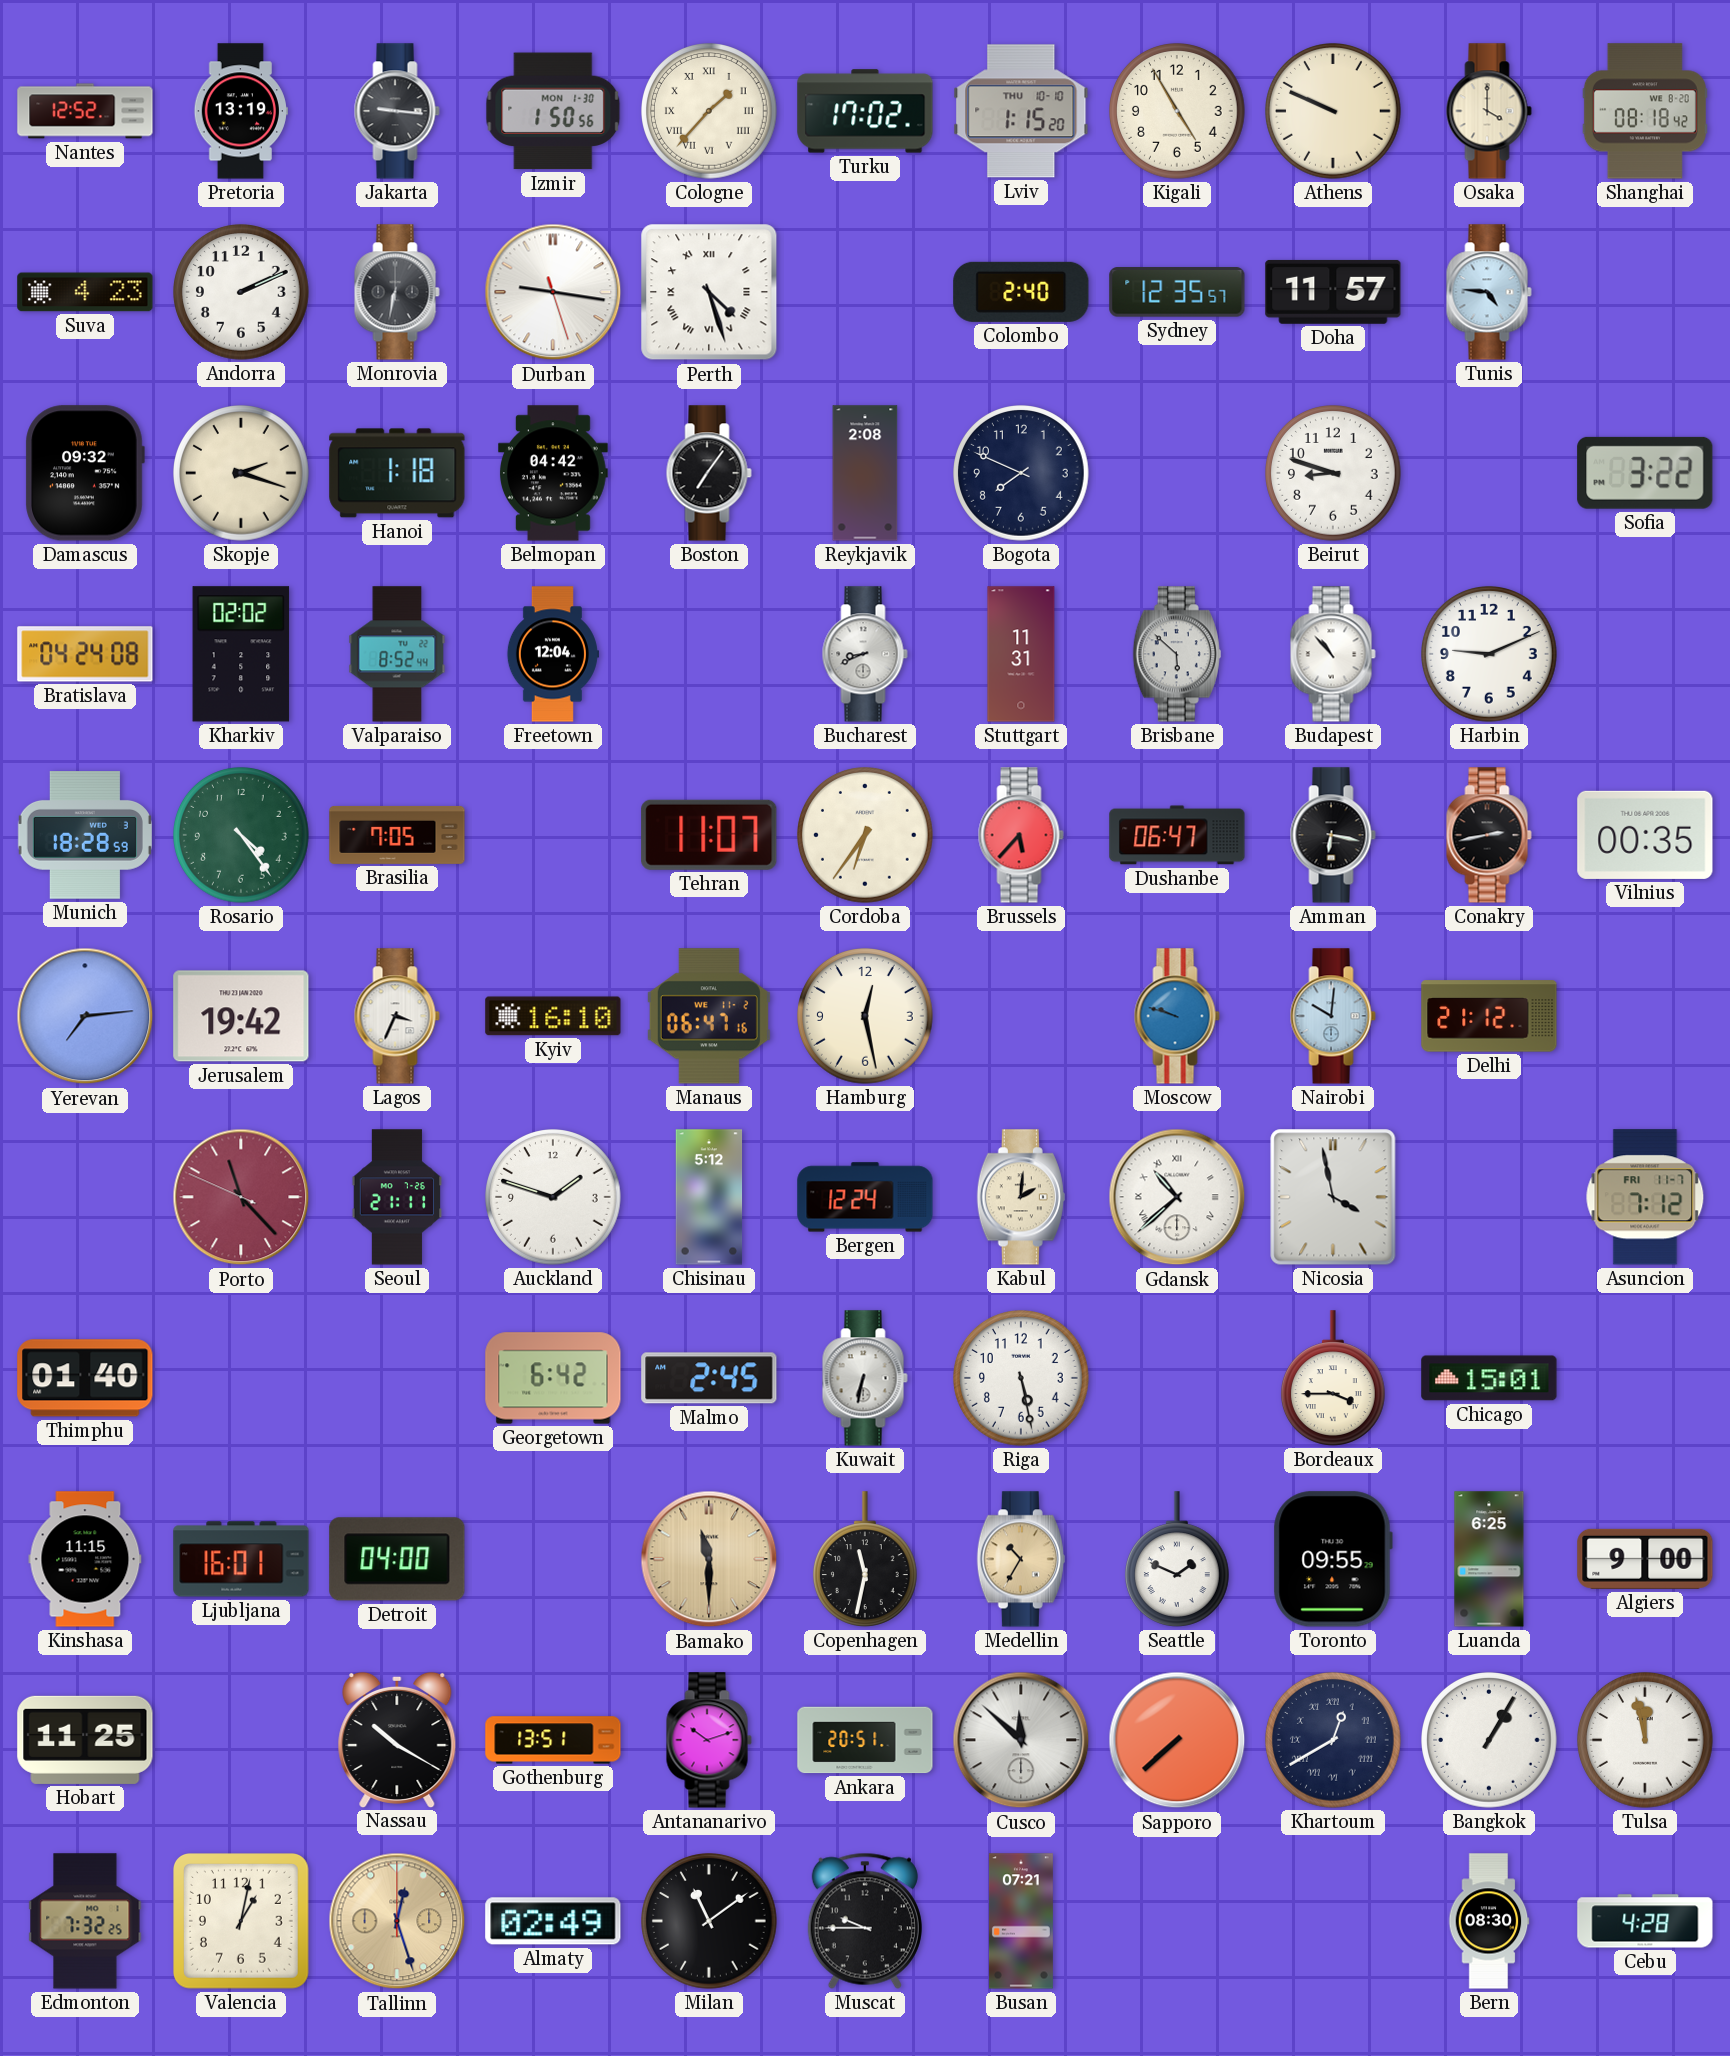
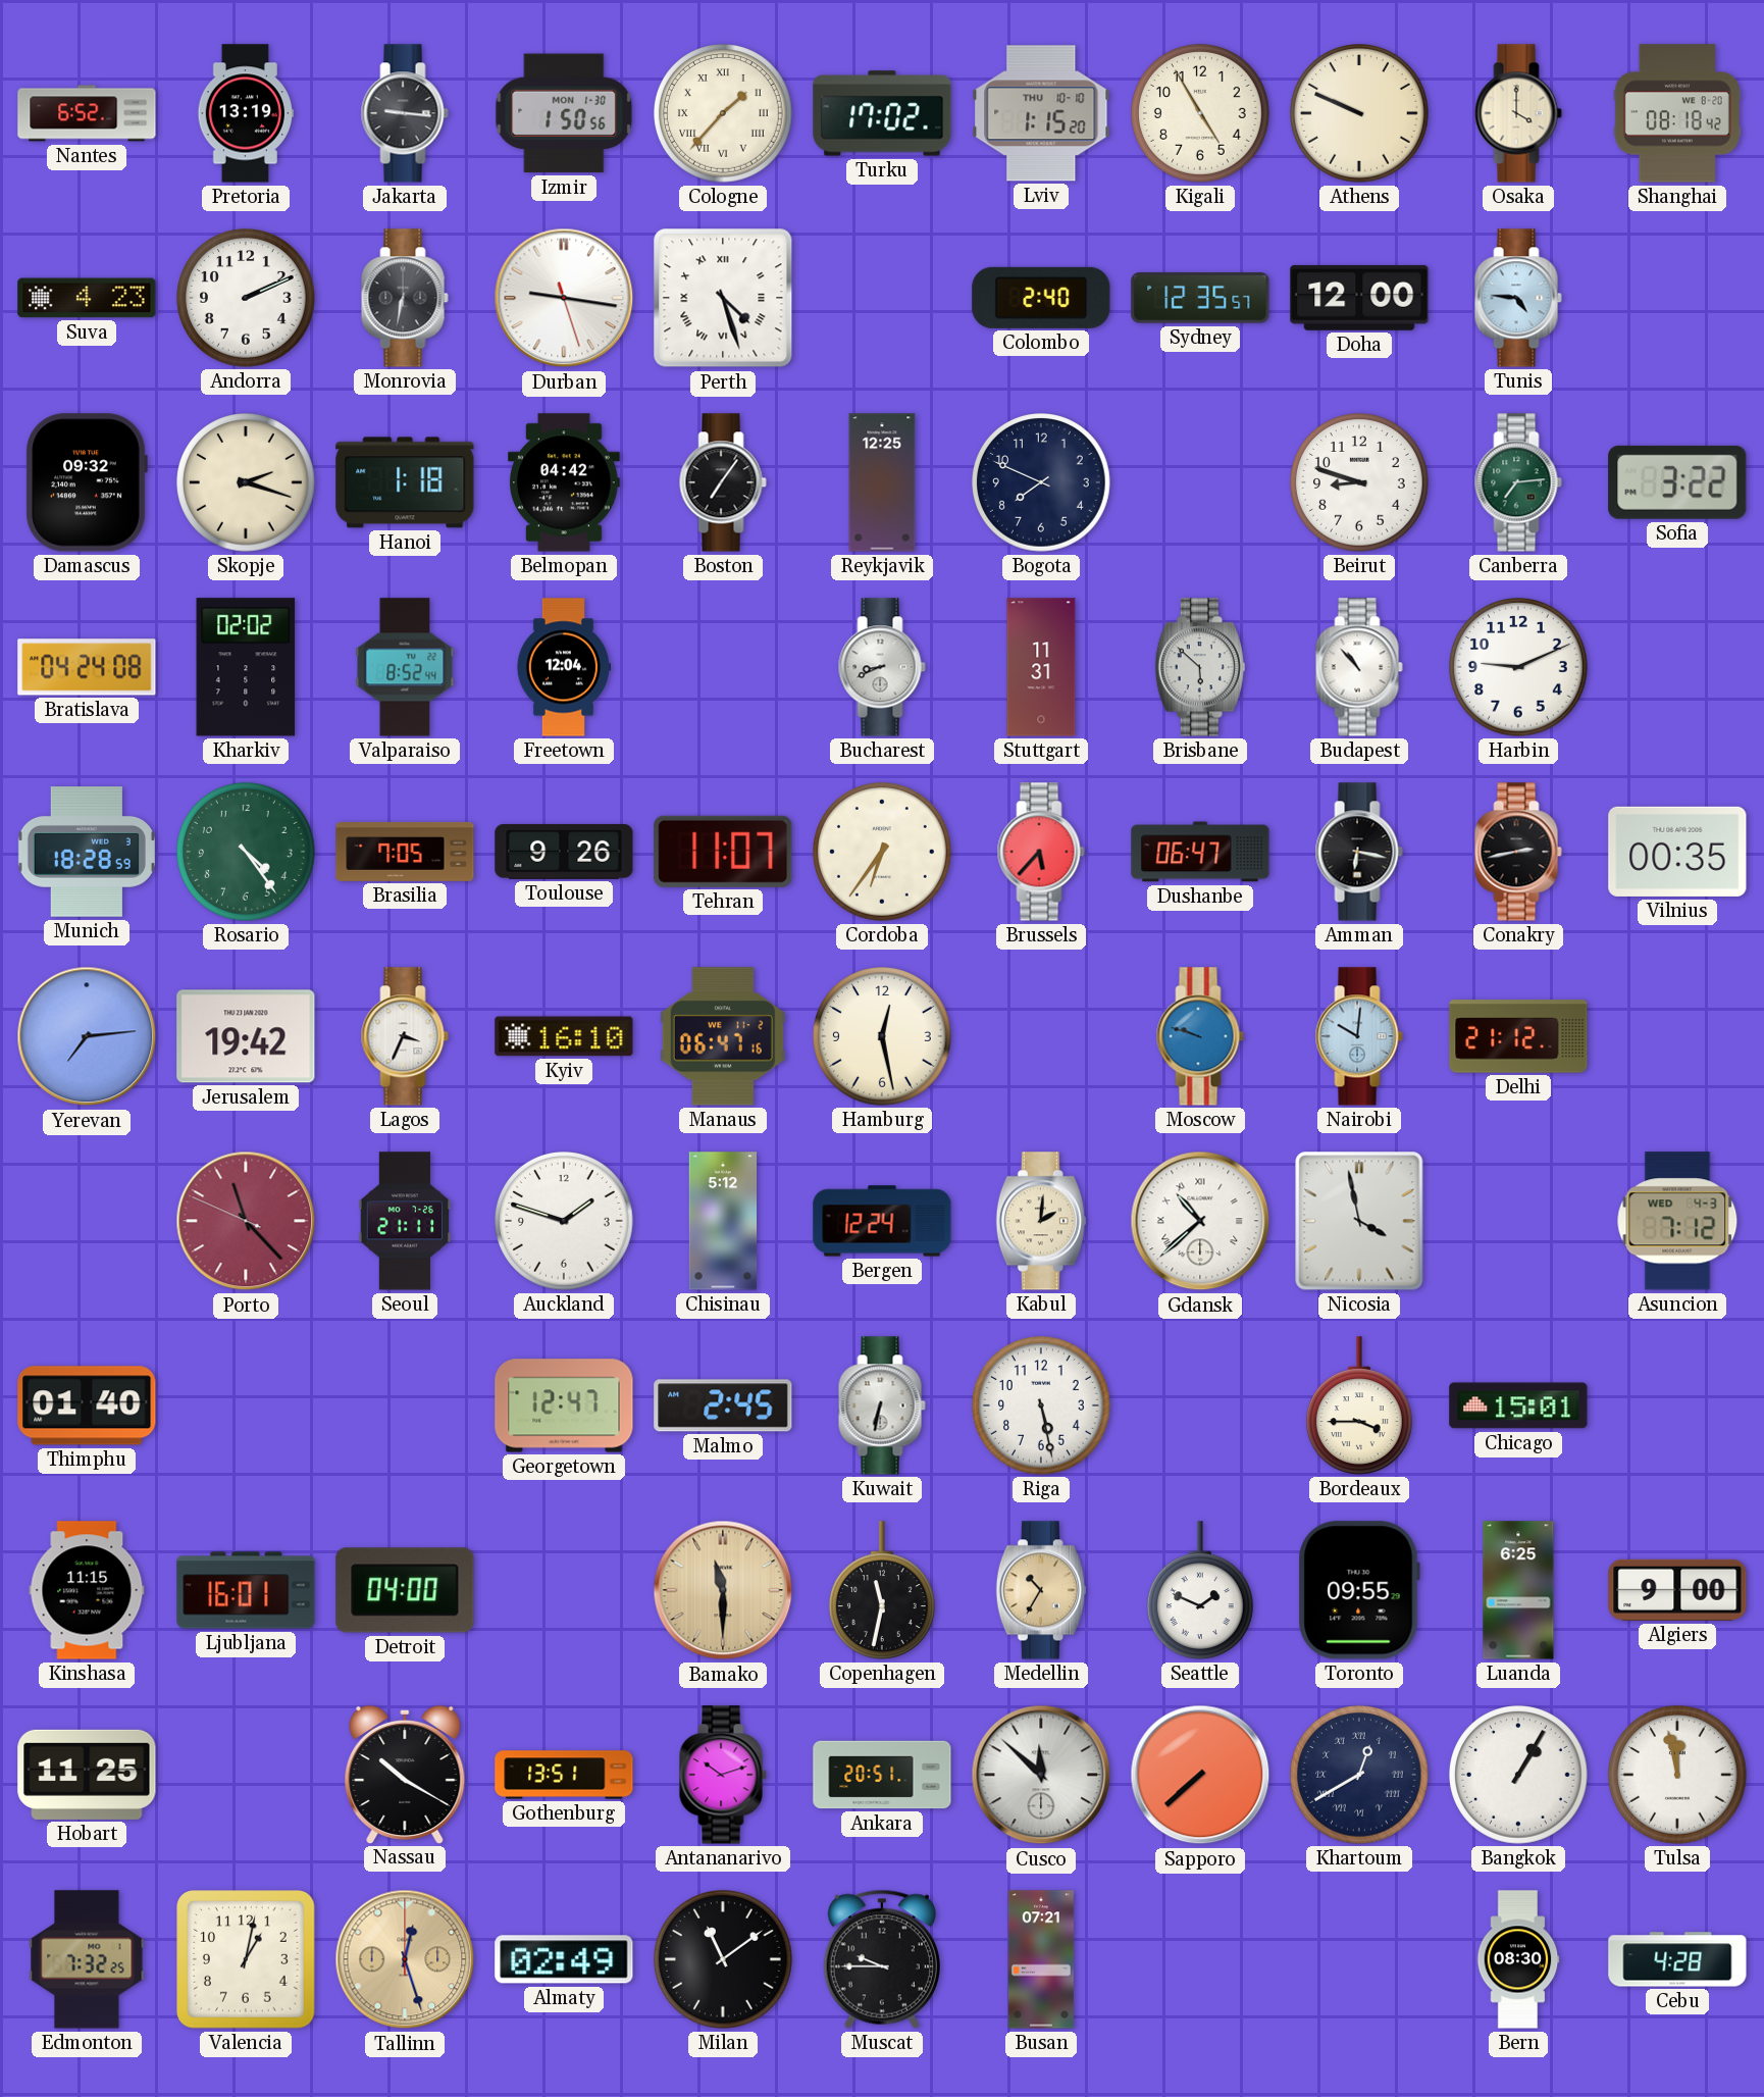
Nantes: 12:52 -> 6:52 (87, 113)
Doha: 11:57 -> 12:00 (1359, 298)
Reykjavik: 2:08 -> 12:25 (882, 482)
Canberra: none -> 7:14 (1518, 482)
Toulouse: none -> 9:26 (564, 852)
Asuncion date: FRI 11-7 -> WED 4-3 (1677, 1221)
Georgetown: 6:42 -> 12:47 (564, 1405)
